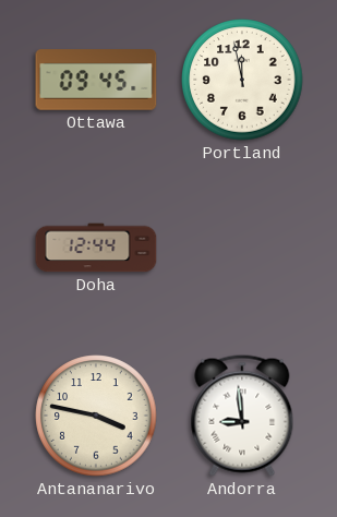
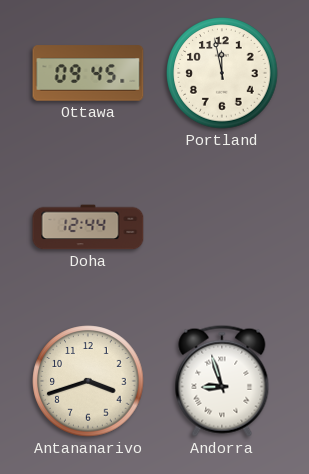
Antananarivo: 3:47 -> 3:42 (88, 381)
Andorra: 8:59 -> 8:57 (222, 381)
